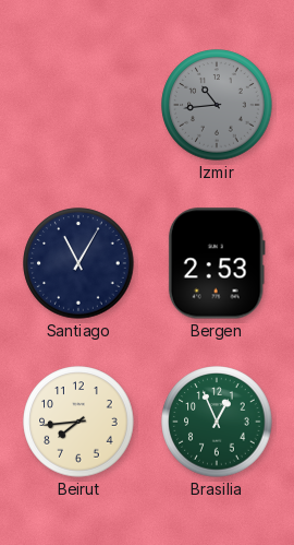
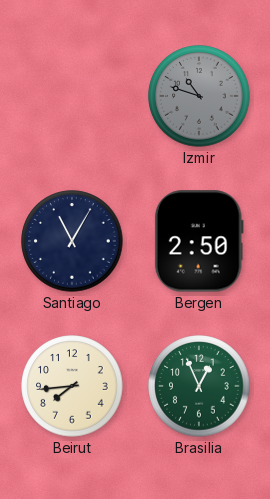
Izmir: 10:44 -> 10:48 (199, 96)
Bergen: 2:53 -> 2:50 (199, 241)
